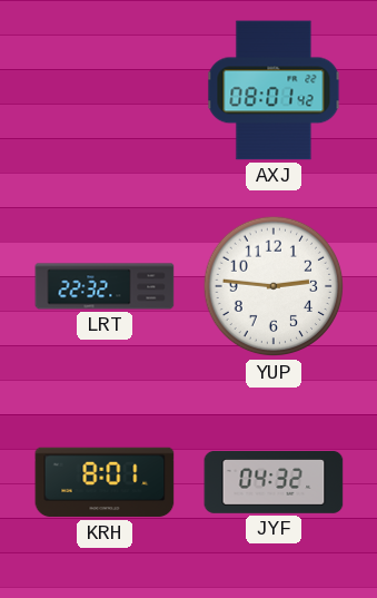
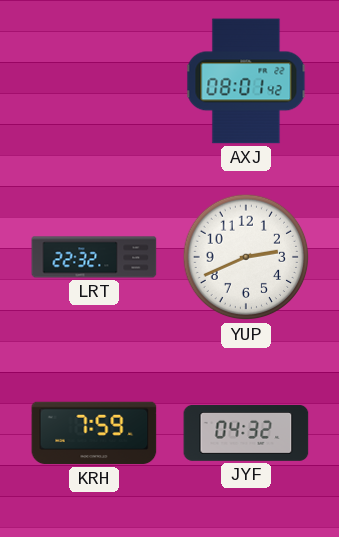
YUP: 2:46 -> 2:41 (246, 257)
KRH: 8:01 -> 7:59 (94, 433)
